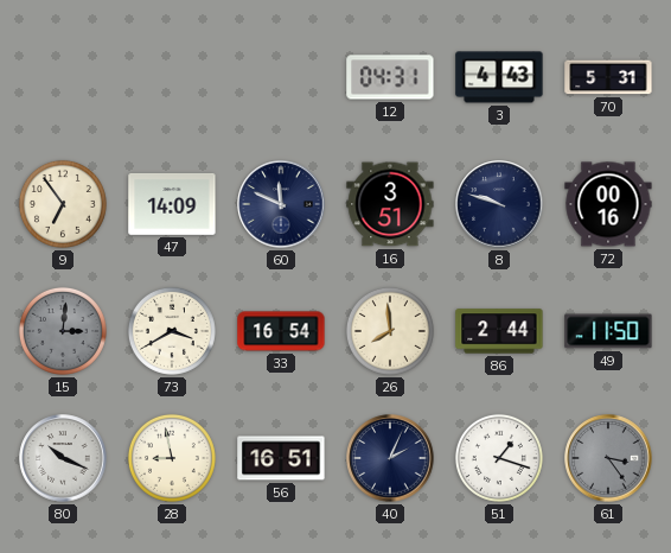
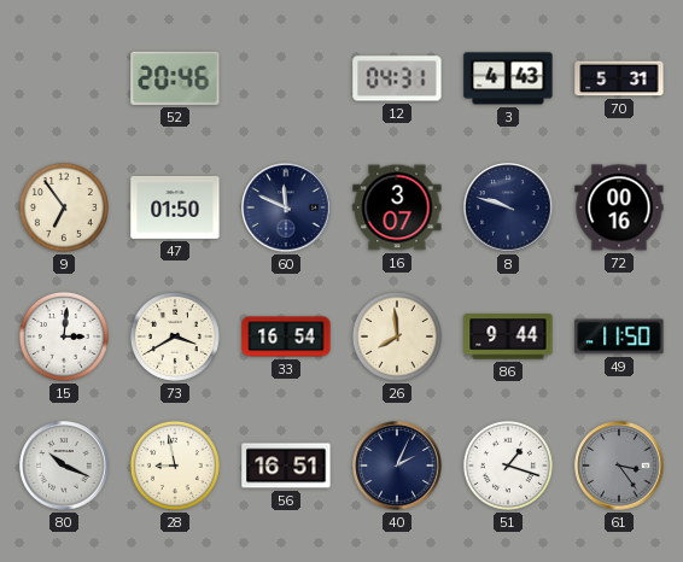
52: none -> 20:46 (175, 78)
47: 14:09 -> 01:50 (175, 207)
16: 3:51 -> 3:07 (397, 207)
15 dial: grey -> white (64, 336)
86: 2:44 -> 9:44 (508, 336)
